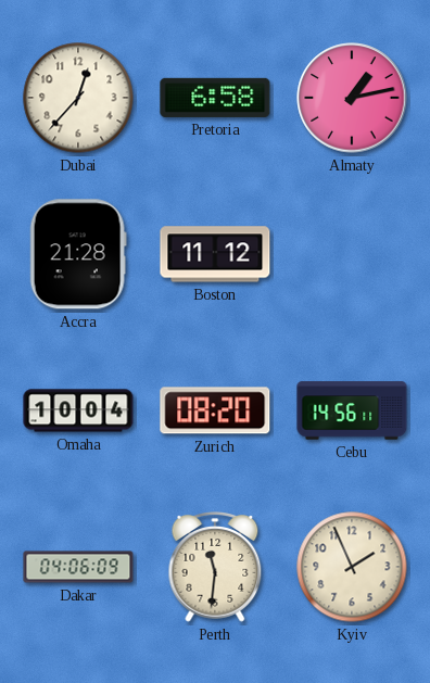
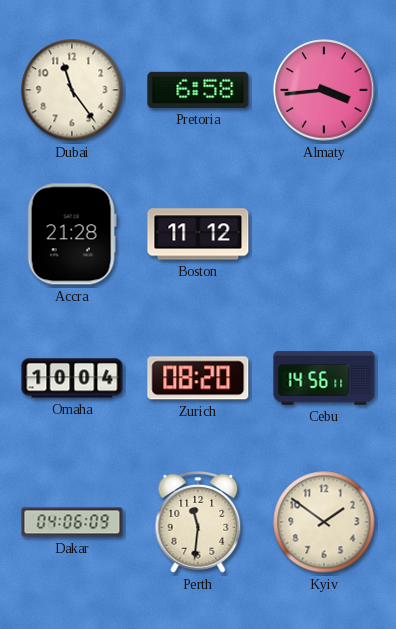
Dubai: 12:37 -> 11:24 (72, 90)
Almaty: 1:13 -> 3:44 (324, 90)
Kyiv: 1:56 -> 1:51 (324, 522)
